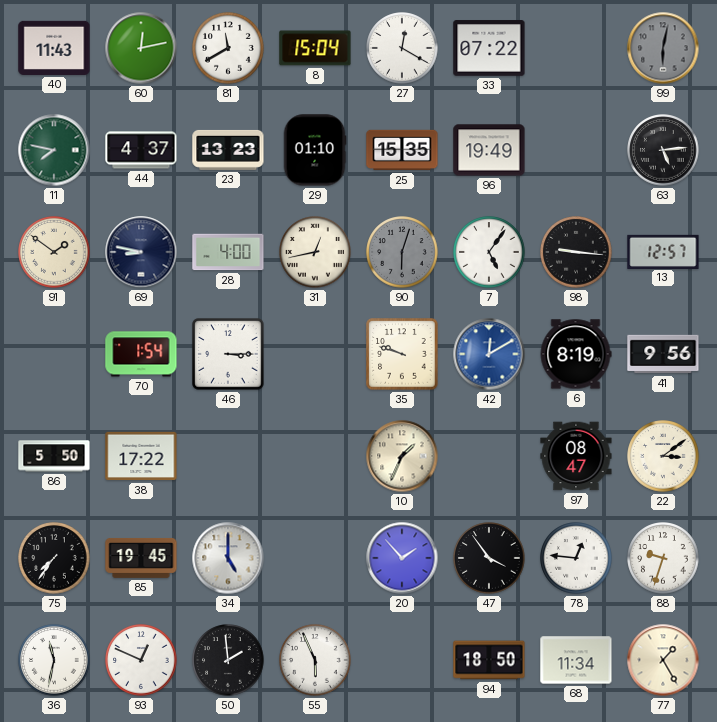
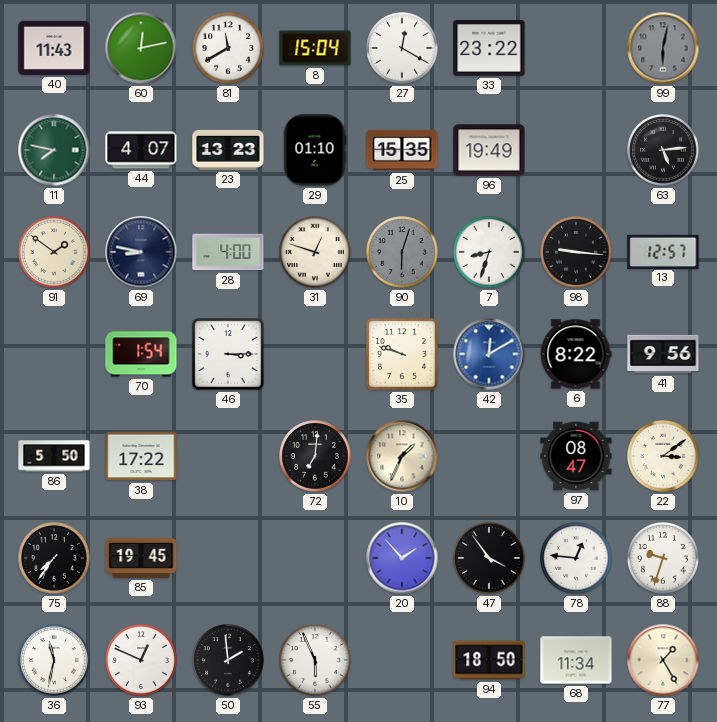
33: 07:22 -> 23:22 (489, 48)
44: 4:37 -> 4:07 (141, 150)
31: 12:43 -> 12:48 (315, 252)
7: 5:06 -> 8:33 (489, 252)
6: 8:19 -> 8:22 (576, 354)
72: none -> 7:01 (315, 456)
34: 5:00 -> none (228, 558)
